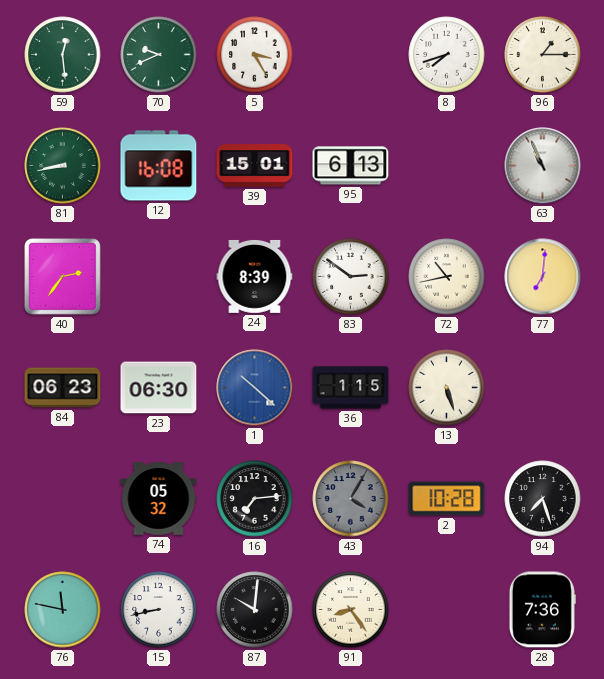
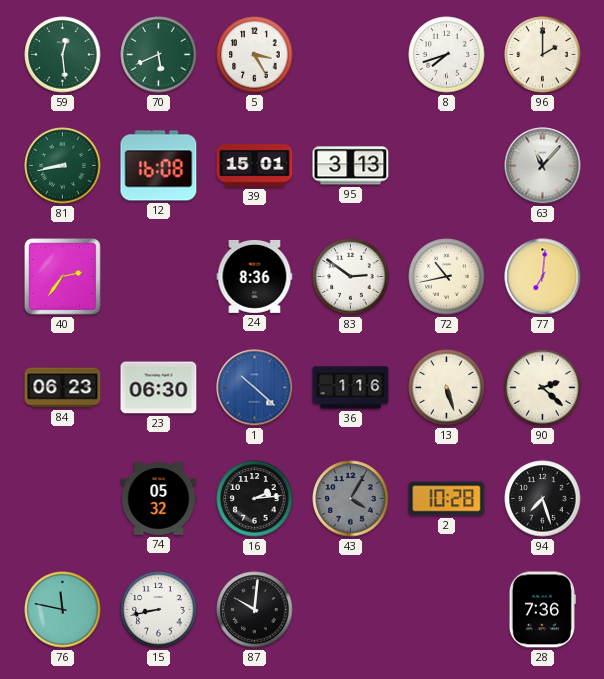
70: 9:41 -> 5:41 (159, 55)
96: 1:15 -> 2:00 (543, 55)
95: 6:13 -> 3:13 (351, 166)
63: 10:56 -> 11:07 (543, 166)
24: 8:39 -> 8:36 (255, 276)
36: 1:15 -> 1:16 (351, 388)
90: none -> 2:22 (543, 388)
16: 7:14 -> 2:14 (255, 499)
91: 8:24 -> none (351, 610)
